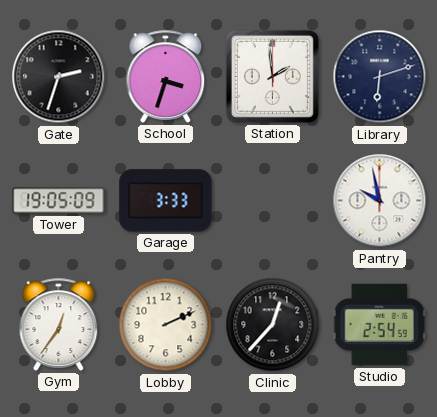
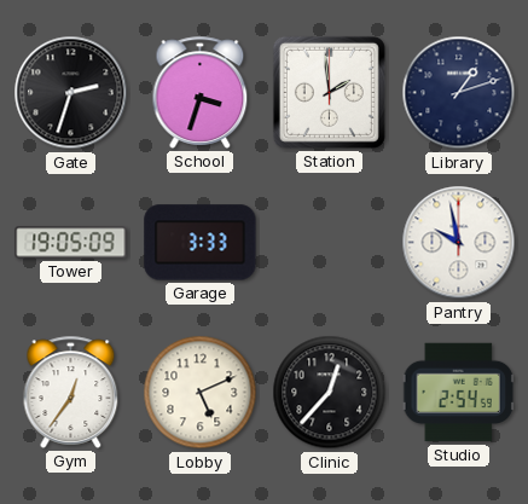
Library: 6:12 -> 1:12 (459, 93)
Lobby: 2:11 -> 5:11 (201, 393)
